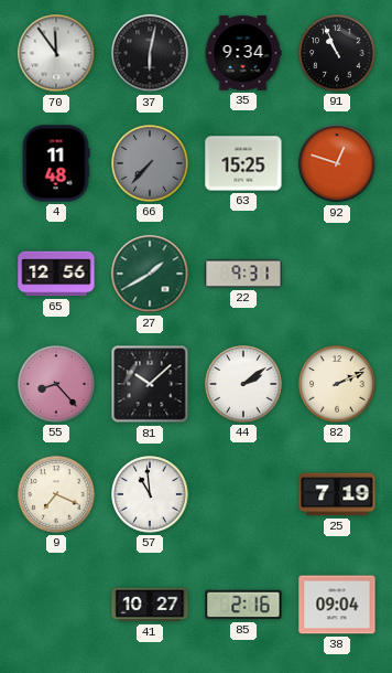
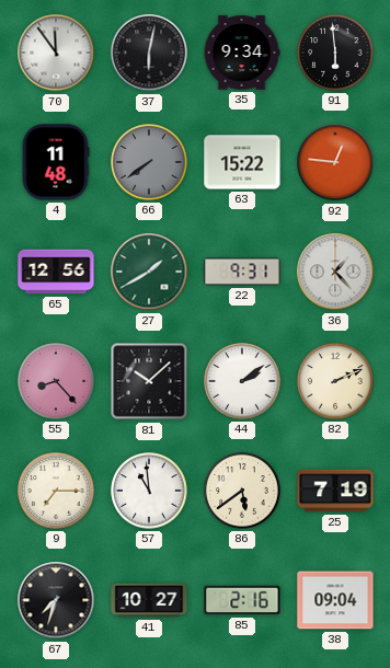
91: 10:56 -> 5:59 (335, 53)
66: 7:37 -> 7:39 (149, 162)
63: 15:25 -> 15:22 (242, 162)
92: 12:48 -> 12:46 (335, 162)
36: none -> 1:23 (335, 272)
9: 7:19 -> 7:15 (56, 491)
86: none -> 5:39 (242, 491)
67: none -> 7:33 (56, 600)
